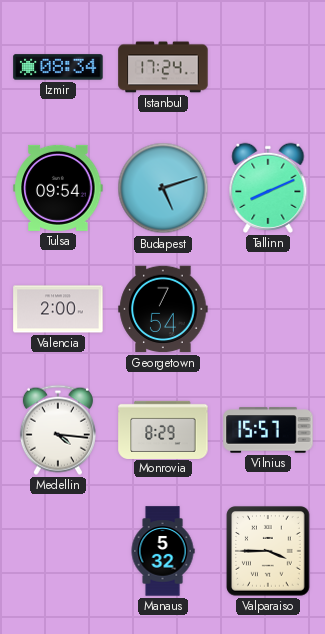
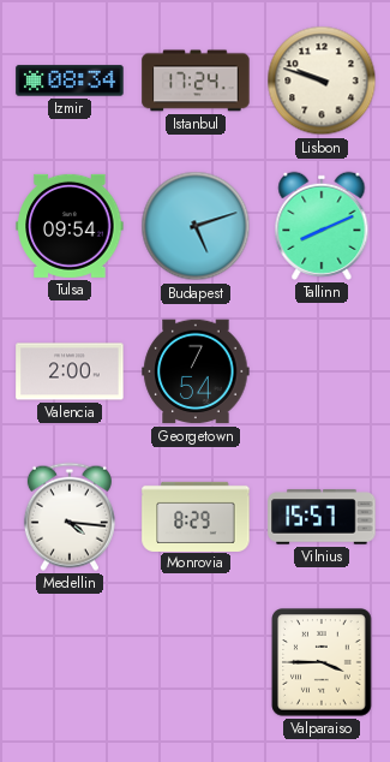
Lisbon: none -> 9:48 (322, 81)
Manaus: 5:32 -> none (163, 551)
